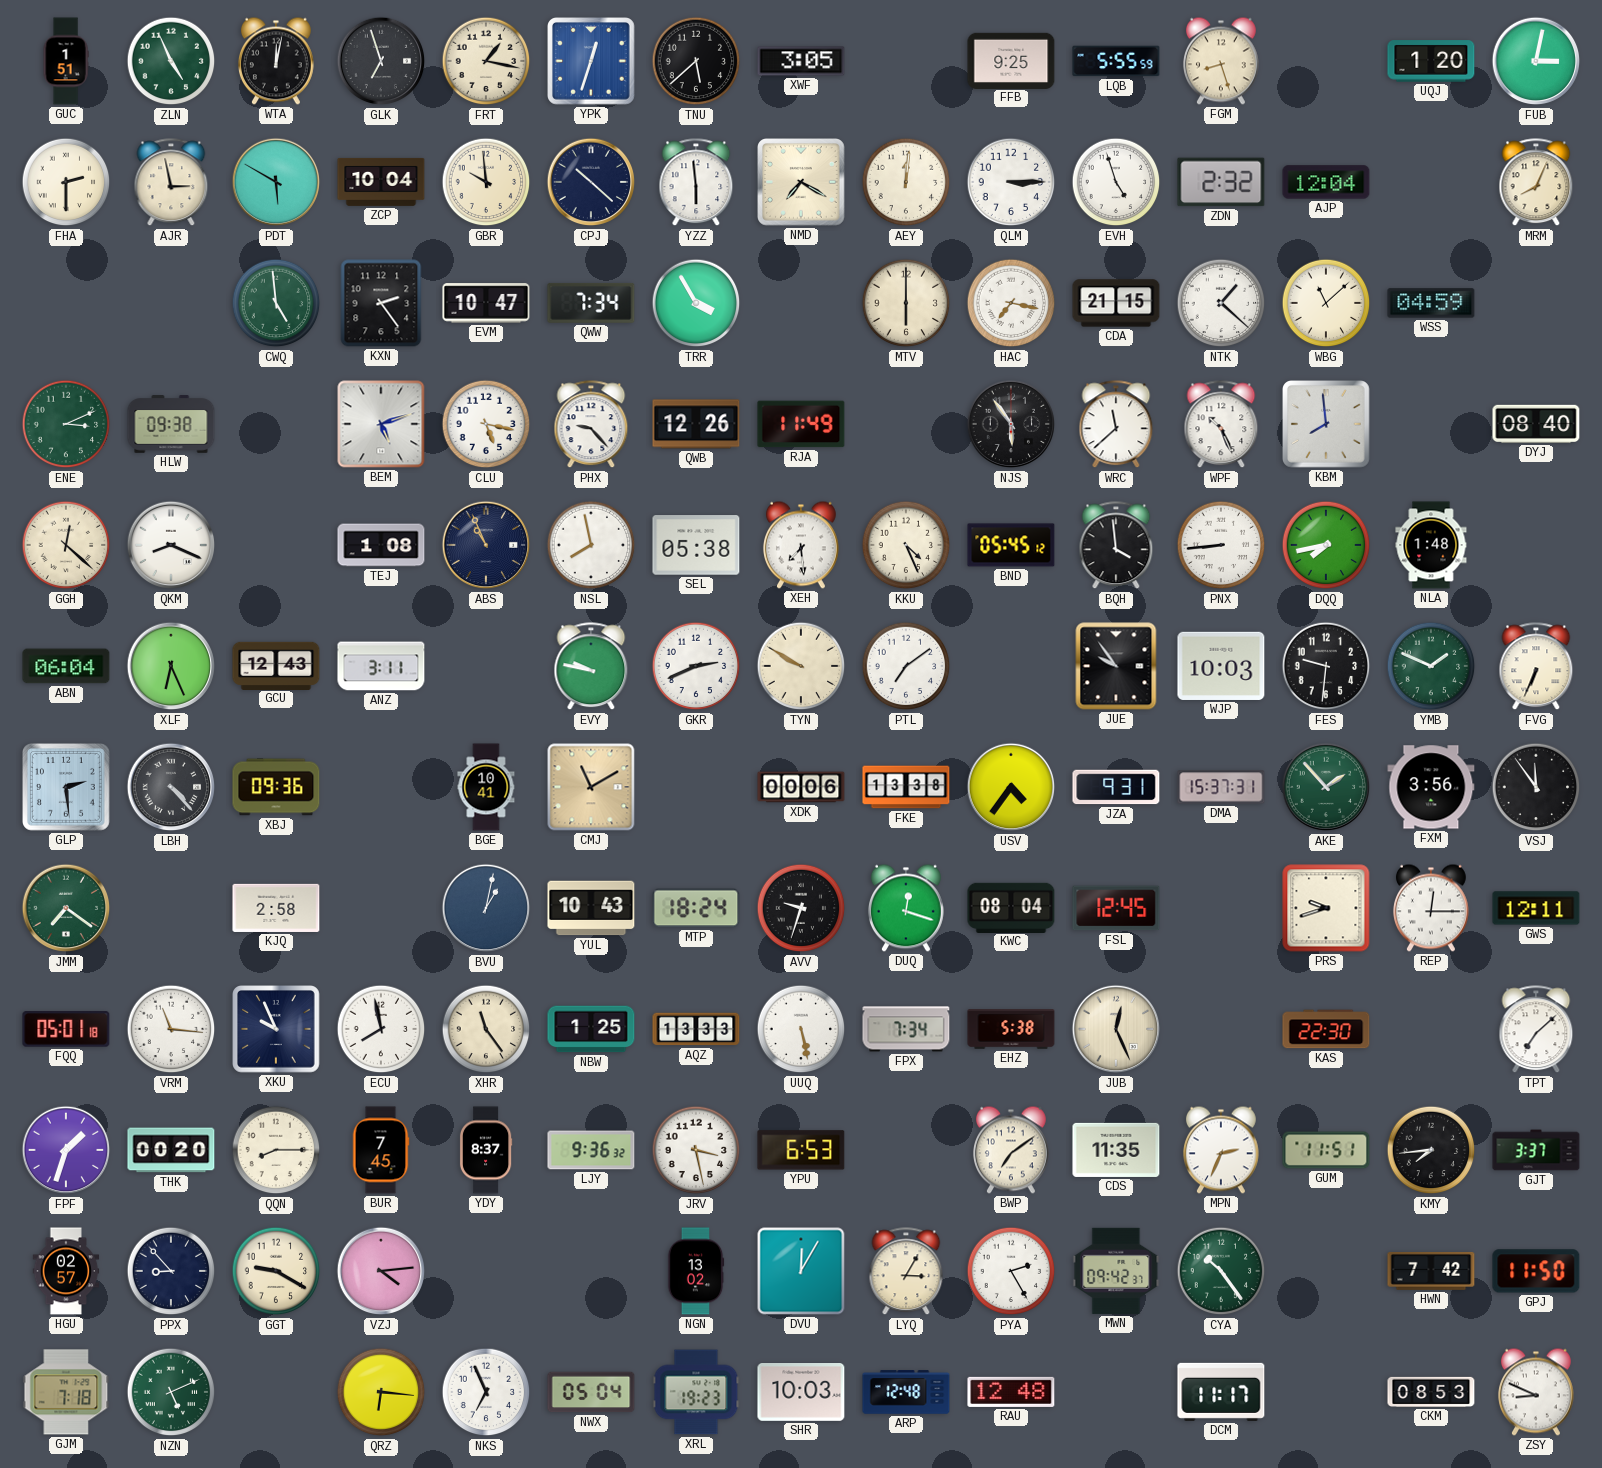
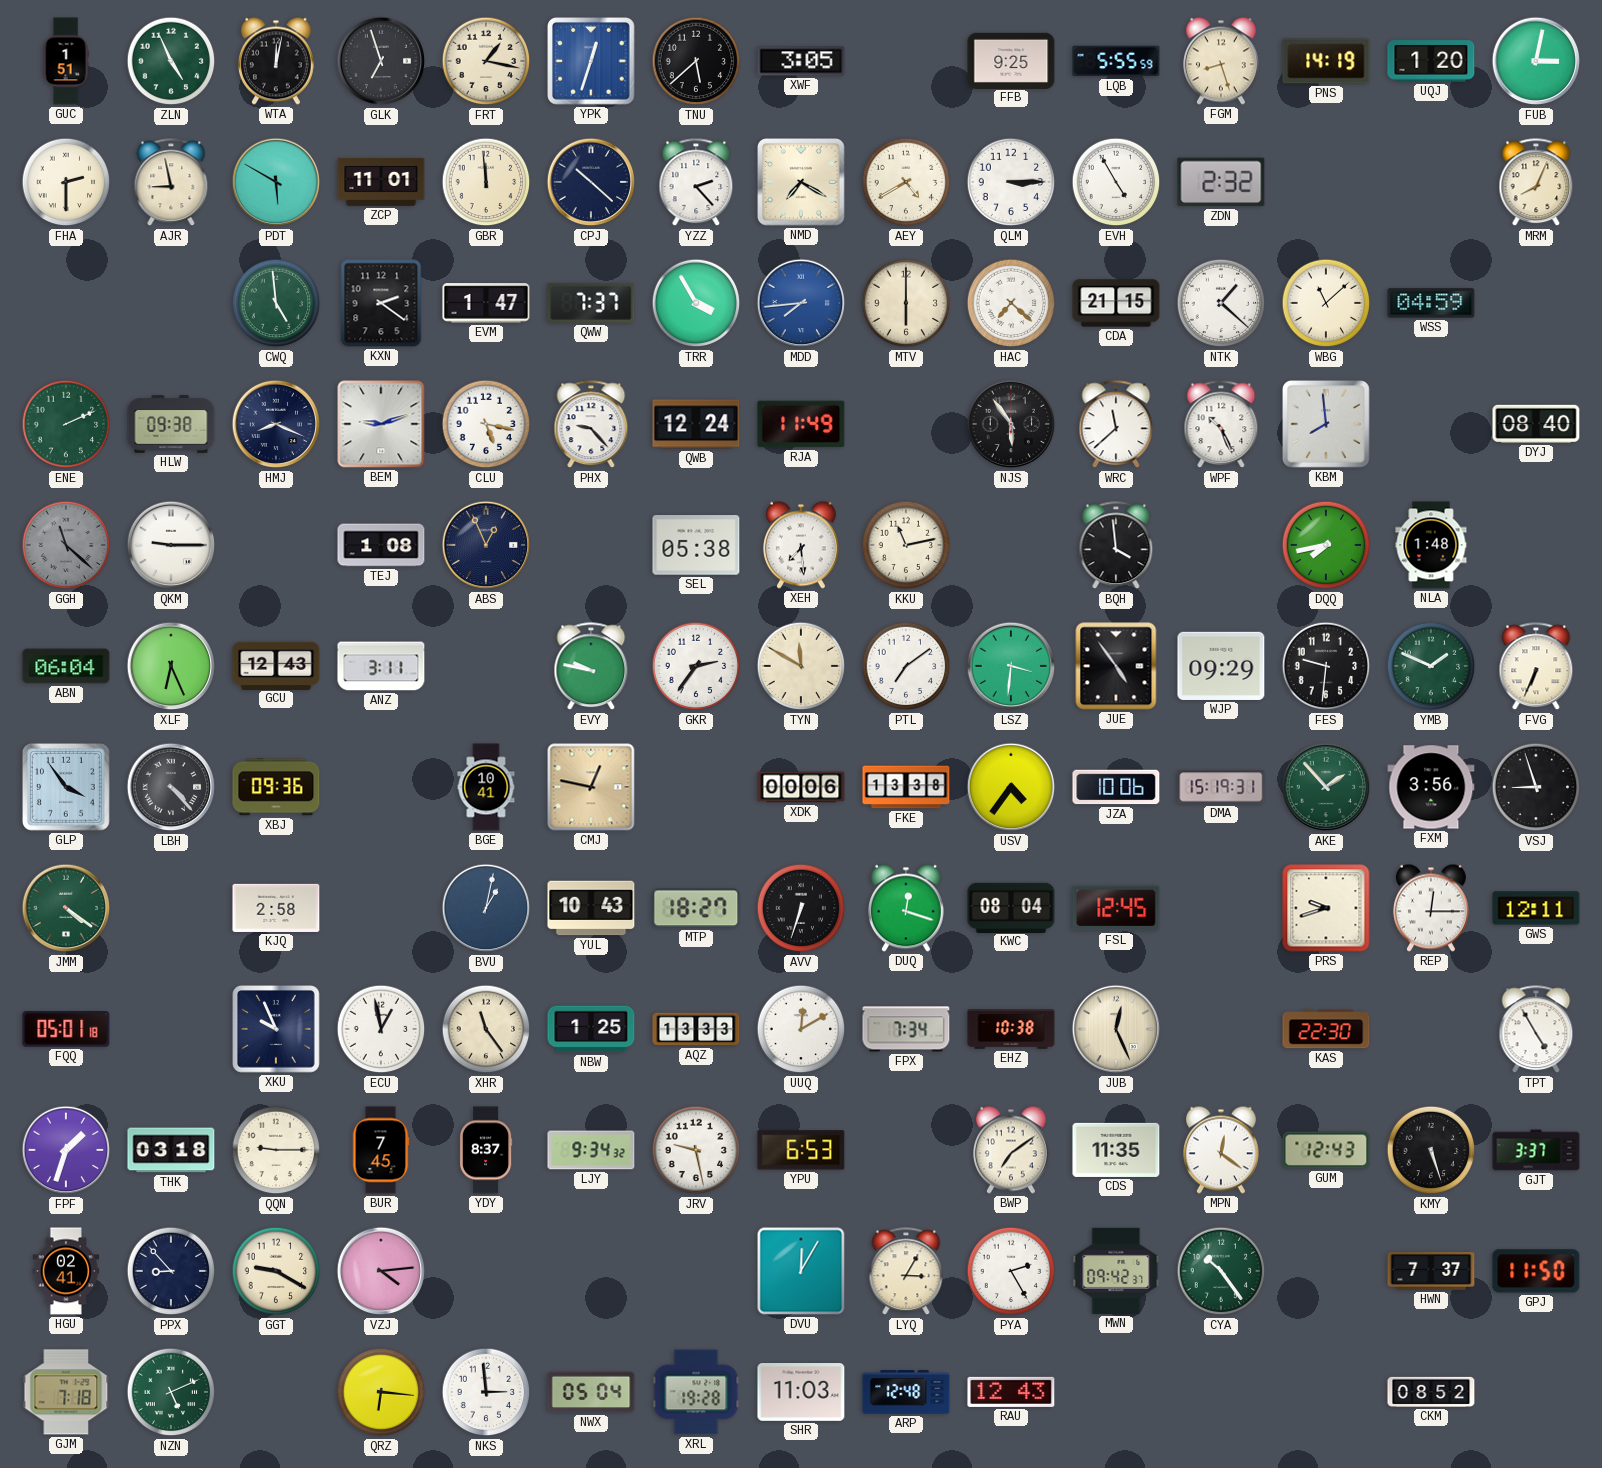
PNS: none -> 14:19 (1326, 61)
AJR: 2:58 -> 8:58 (171, 183)
ZCP: 10:04 -> 11:01 (381, 182)
GBR: 9:59 -> 11:59 (486, 182)
YZZ: 5:59 -> 2:23 (696, 183)
AEY: 12:01 -> 4:40 (906, 182)
EVH: 4:57 -> 4:55 (1116, 182)
AJP: 12:04 -> none (1326, 182)
KXN: 2:24 -> 2:21 (381, 303)
EVM: 10:47 -> 1:47 (486, 303)
QWW: 7:34 -> 7:37 (591, 303)
MDD: none -> 7:44 (801, 303)
HAC: 7:17 -> 7:22 (1011, 303)
ENE: 3:11 -> 2:11 (66, 424)
HMJ: none -> 8:19 (276, 424)
BEM: 5:12 -> 9:12 (381, 424)
QWB: 12:26 -> 12:24 (696, 424)
GGH: 12:22 -> 11:22 (66, 545)
GGH dial: cream -> grey (66, 545)
QKM: 8:19 -> 9:15 (171, 545)
ABS: 10:56 -> 12:56 (486, 545)
NSL: 7:58 -> none (591, 545)
KKU: 4:26 -> 11:13 (906, 545)
BND: 05:45 -> none (1011, 545)
PNX: 8:44 -> none (1221, 545)
GKR: 2:41 -> 2:36 (696, 666)
TYN: 9:50 -> 11:50 (801, 666)
LSZ: none -> 3:31 (1011, 666)
JUE: 9:54 -> 4:54 (1116, 666)
WJP: 10:03 -> 09:29 (1221, 666)
GLP: 2:29 -> 3:54 (67, 788)
CMJ: 11:10 -> 12:47 (591, 787)
JZA: 9:31 -> 10:06 (1116, 787)
DMA: 15:37 -> 15:19 (1221, 787)
VSJ: 11:54 -> 8:57 (1536, 787)
JMM: 7:21 -> 4:21 (66, 908)
MTP: 18:24 -> 18:27 (696, 908)
AVV: 9:33 -> 6:33 (801, 908)
VRM: 11:16 -> none (171, 1029)
ECU: 7:58 -> 12:58 (381, 1029)
UUQ: 5:28 -> 12:10 (801, 1029)
EHZ: 5:38 -> 10:38 (1011, 1029)
TPT: 7:08 -> 4:55 (1536, 1030)
THK: 00:20 -> 03:18 (171, 1150)
QQN: 8:15 -> 9:15 (276, 1150)
LJY: 9:36 -> 9:34 (591, 1150)
JRV: 3:28 -> 9:28 (696, 1150)
MPN: 2:34 -> 12:21 (1221, 1150)
GUM: 11:51 -> 12:43 (1326, 1150)
KMY: 7:44 -> 5:27 (1431, 1150)
HGU: 02:57 -> 02:41 (66, 1271)
NGN: 13:02 -> none (696, 1271)
HWN: 7:42 -> 7:37 (1431, 1271)
NKS: 6:56 -> 2:59 (486, 1392)
XRL: 19:23 -> 19:28 (696, 1392)
SHR: 10:03 -> 11:03 (801, 1393)
RAU: 12:48 -> 12:43 (1011, 1392)
DCM: 11:17 -> none (1221, 1392)
CKM: 08:53 -> 08:52 (1431, 1392)
ZSY: 8:49 -> none (1536, 1392)
